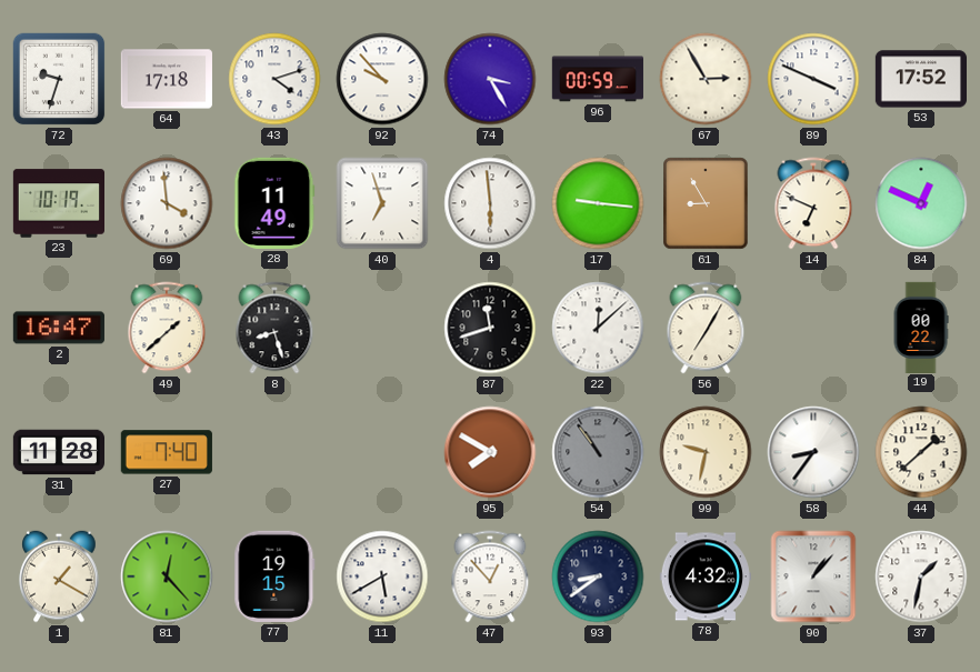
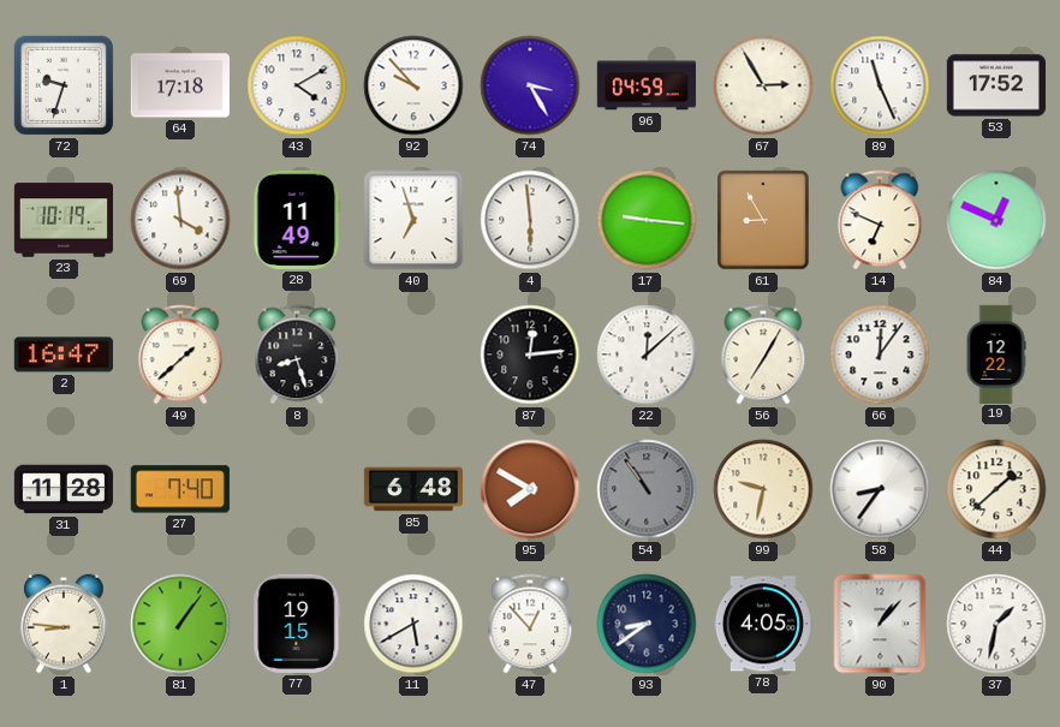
43: 4:12 -> 4:10 (297, 85)
96: 00:59 -> 04:59 (647, 85)
89: 3:49 -> 11:26 (880, 85)
87: 11:42 -> 12:14 (530, 354)
66: none -> 12:06 (880, 354)
19: 00:22 -> 12:22 (996, 353)
85: none -> 6:48 (412, 489)
1: 1:20 -> 8:46 (64, 624)
81: 12:23 -> 1:06 (180, 624)
78: 4:32 -> 4:05 (763, 624)
